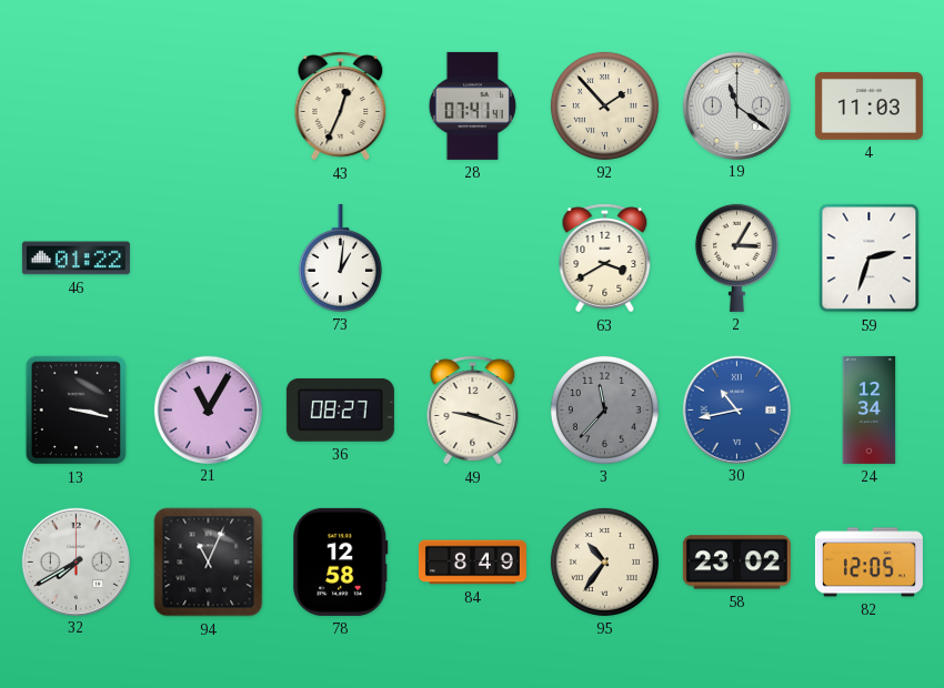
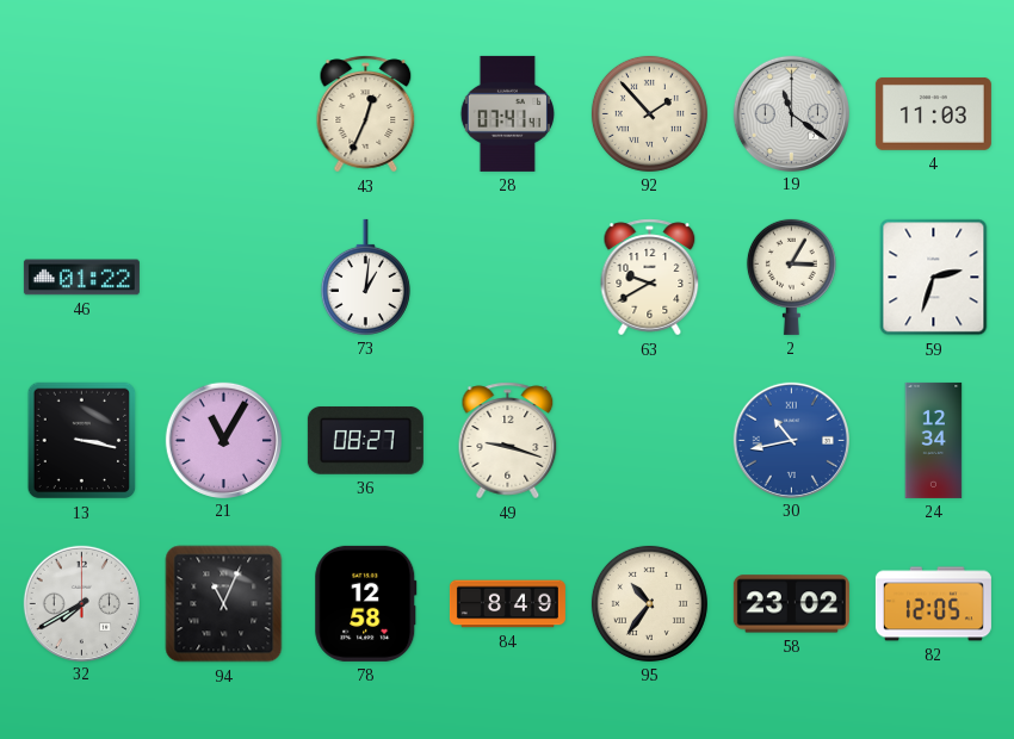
63: 3:40 -> 9:40 (650, 278)
3: 11:37 -> none (604, 409)
